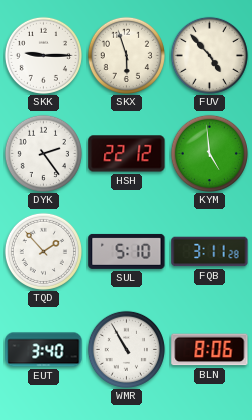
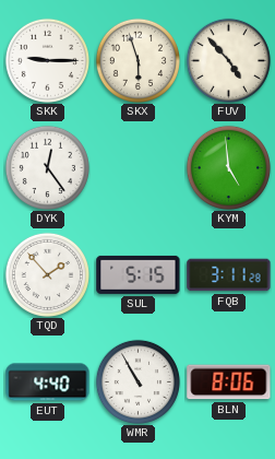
DYK: 2:24 -> 12:24 (47, 167)
HSH: 22:12 -> none (127, 154)
SUL: 5:10 -> 5:15 (139, 274)
EUT: 3:40 -> 4:40 (48, 382)
